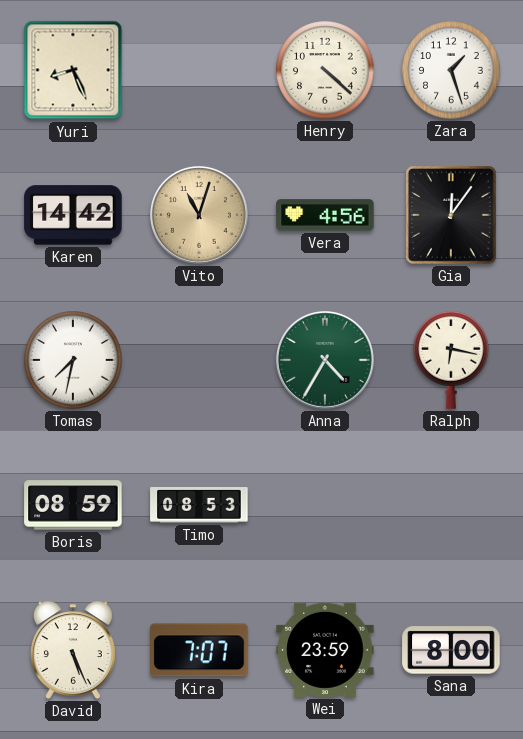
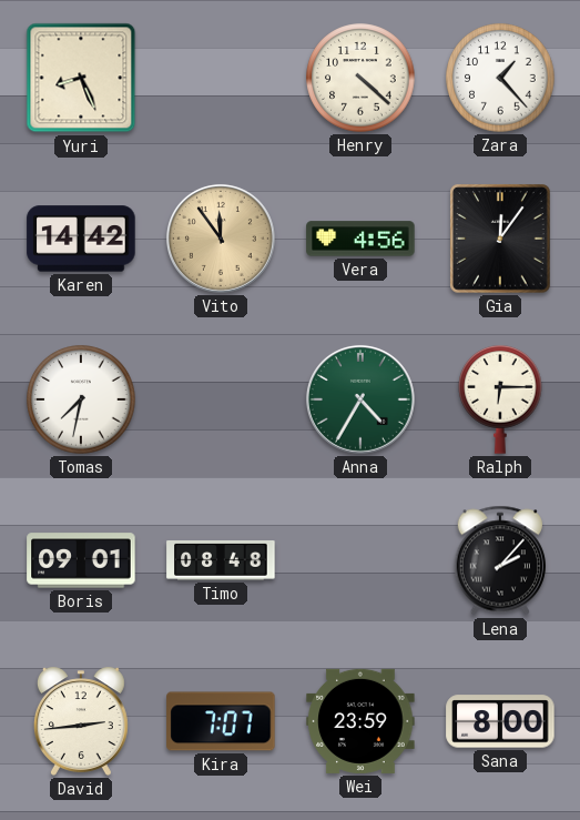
Zara: 1:27 -> 1:23 (500, 78)
Vito: 11:03 -> 11:54 (221, 239)
Ralph: 6:17 -> 6:15 (500, 401)
Boris: 08:59 -> 09:01 (81, 560)
Timo: 08:53 -> 08:48 (221, 561)
Lena: none -> 2:07 (500, 560)
David: 5:26 -> 2:44 (81, 721)
